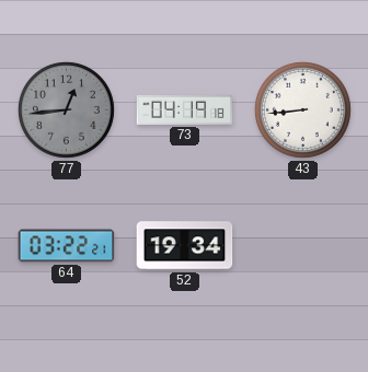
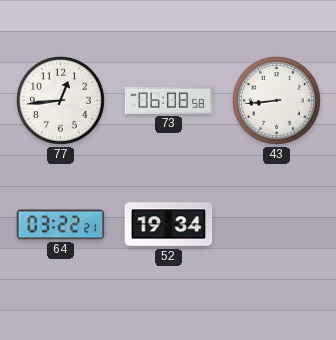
77 dial: grey -> white (61, 101)
73: 04:19 -> 06:08 (169, 100)
